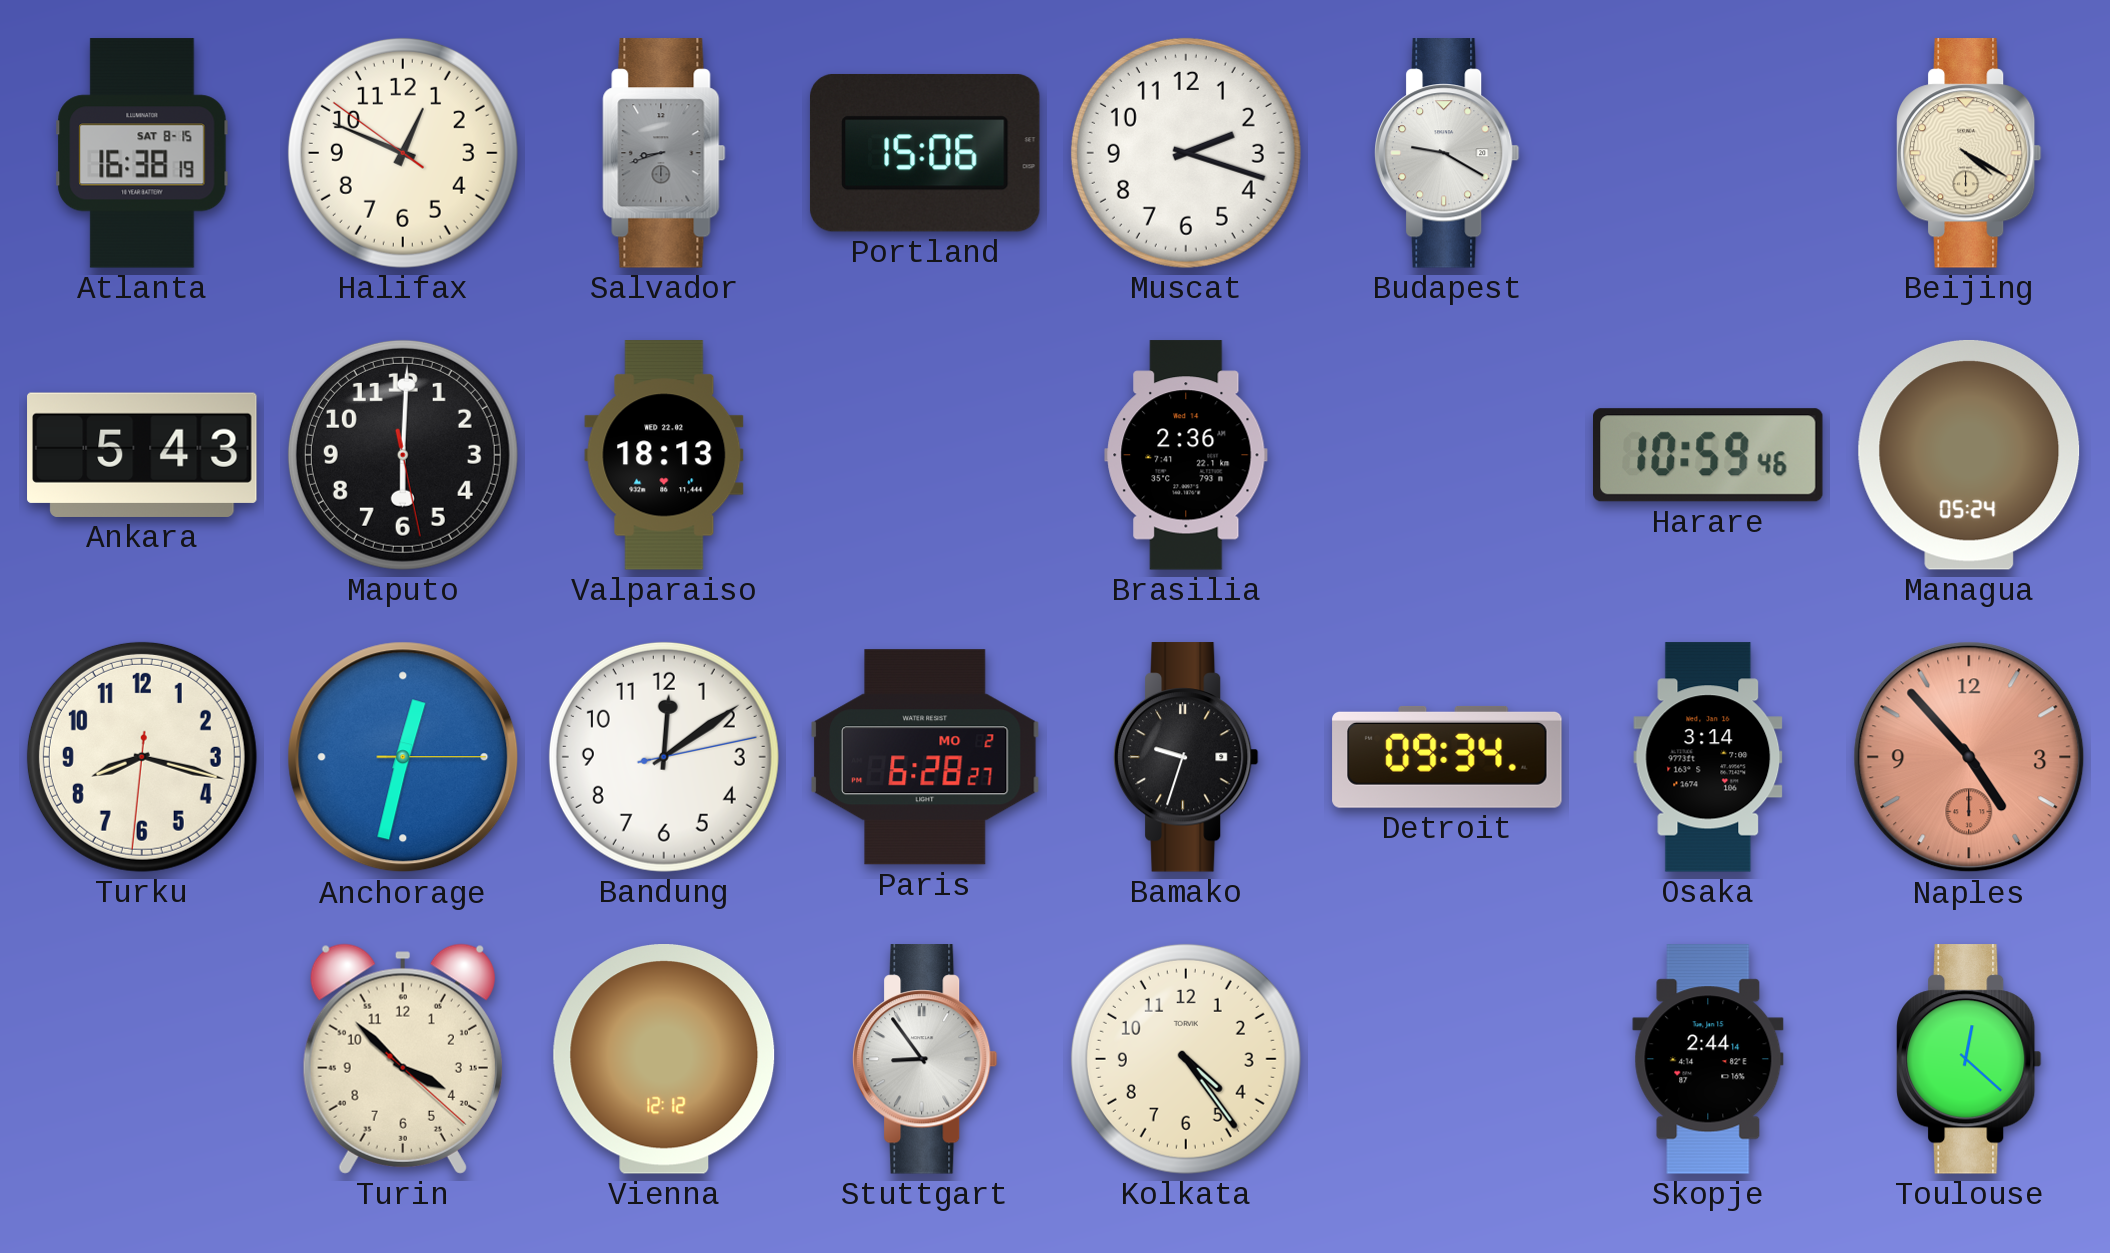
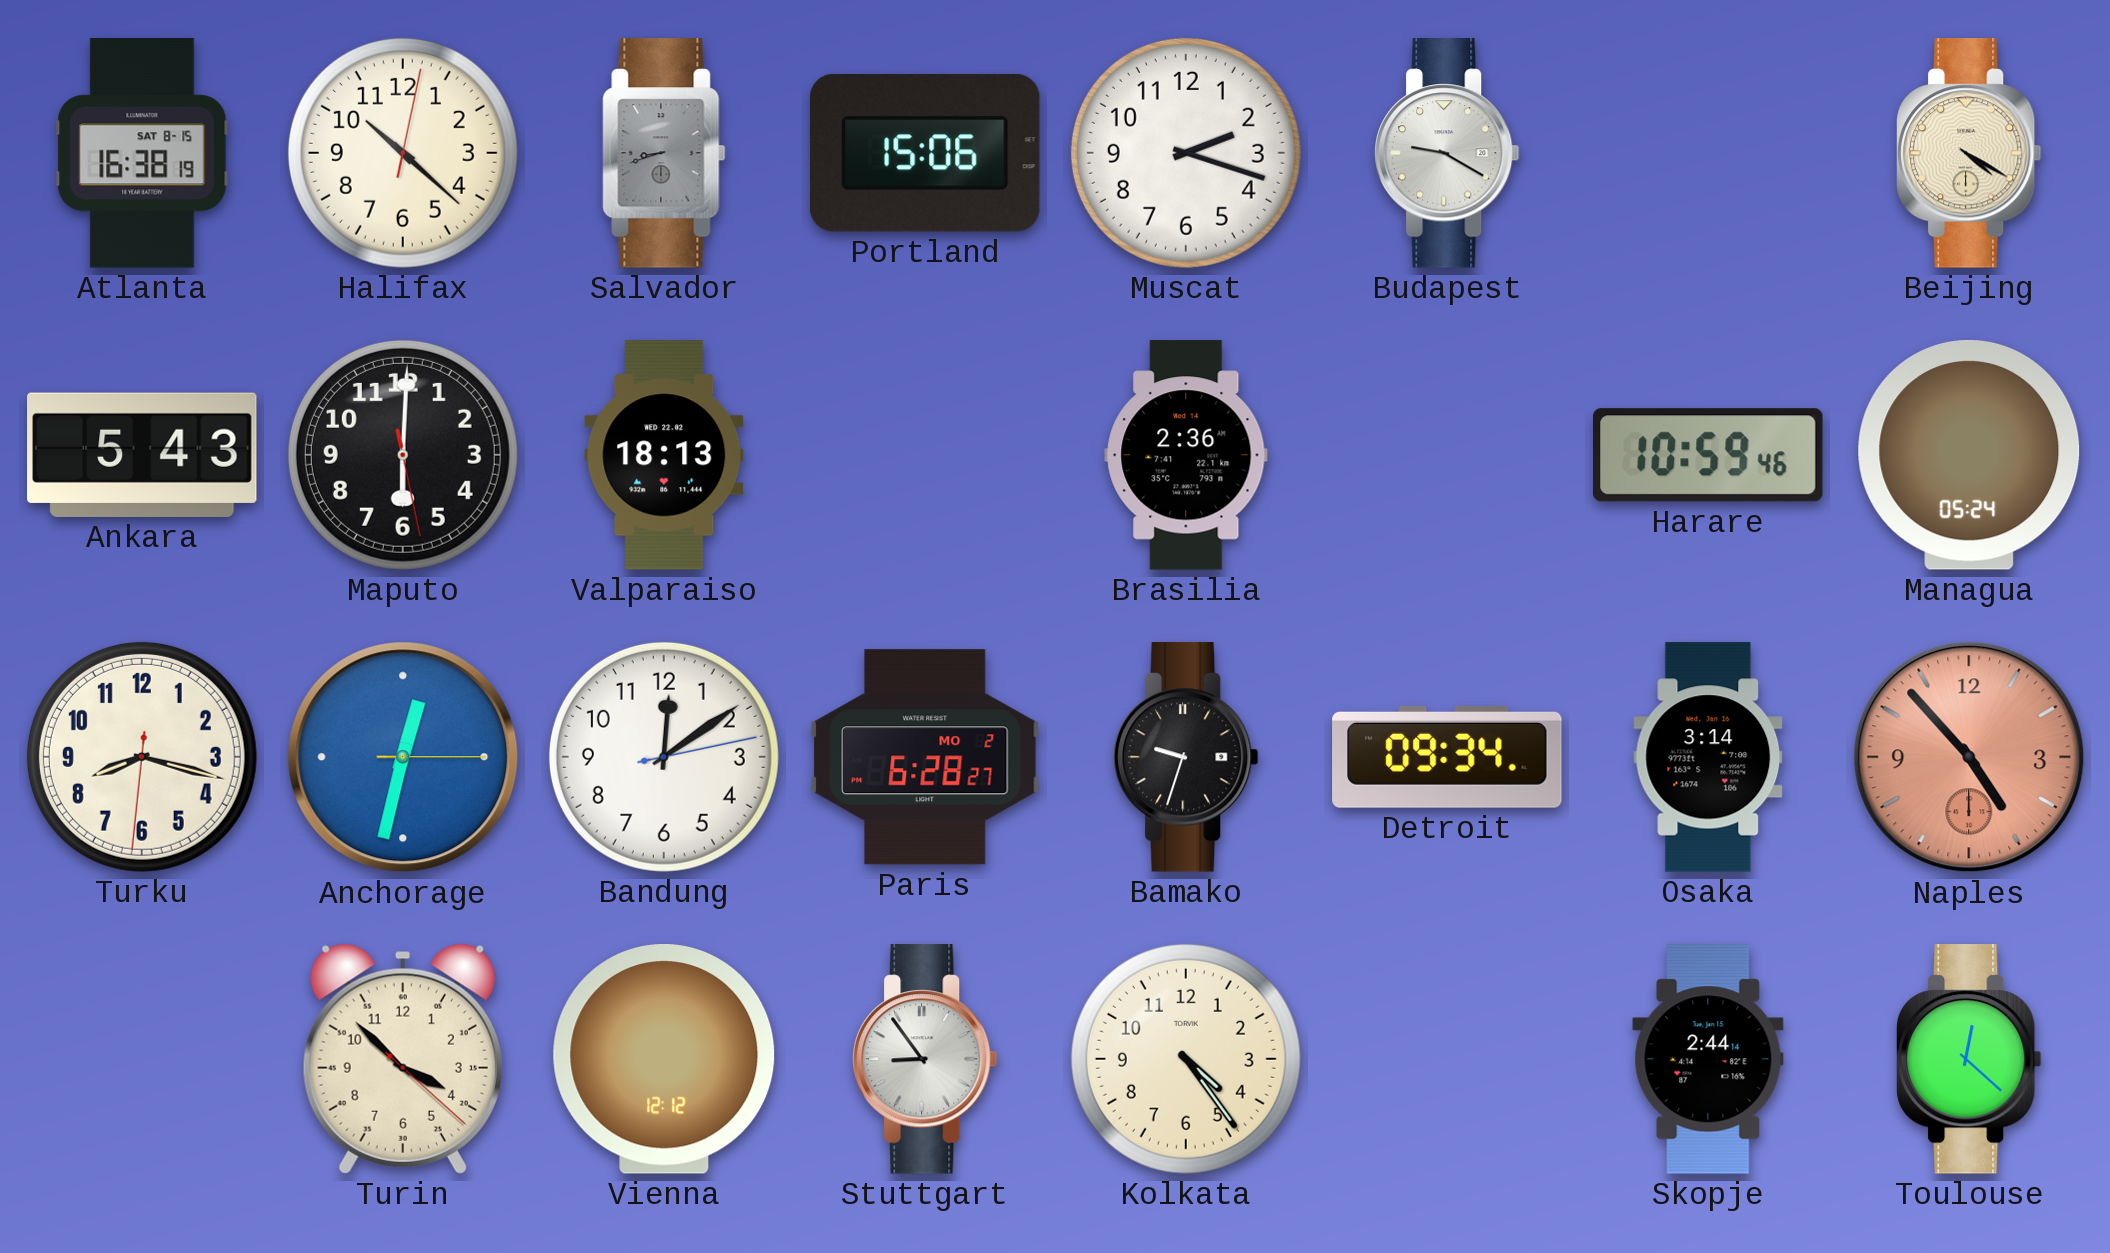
Halifax: 12:48 -> 10:22 (403, 153)
